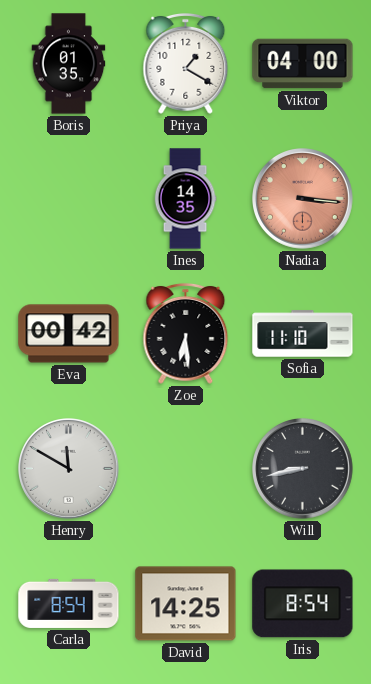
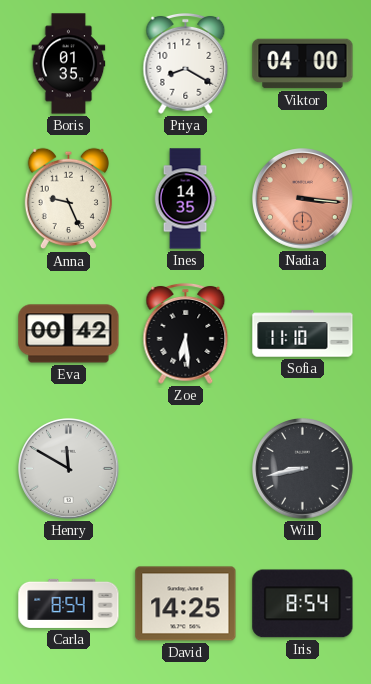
Priya: 1:20 -> 8:20 (186, 64)
Anna: none -> 9:26 (68, 199)
